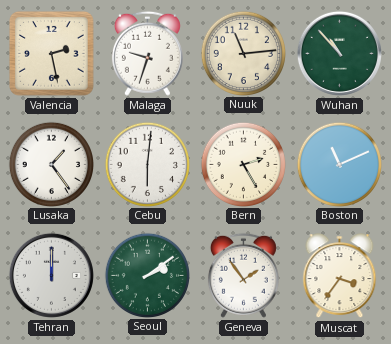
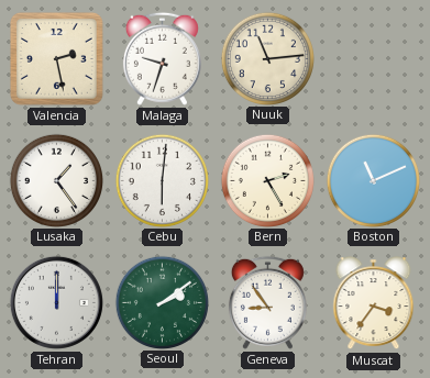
Wuhan: 10:53 -> none (339, 53)
Geneva: 1:54 -> 8:54 (267, 302)
